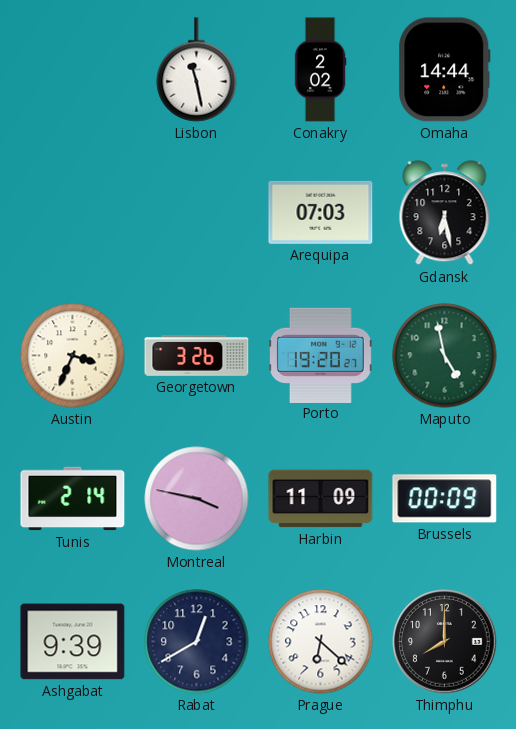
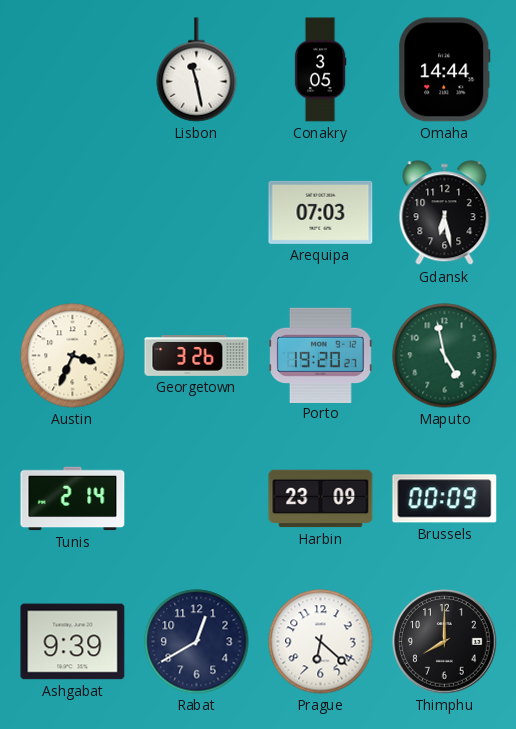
Conakry: 2:02 -> 3:05 (320, 70)
Montreal: 3:47 -> none (197, 499)
Harbin: 11:09 -> 23:09 (321, 499)
